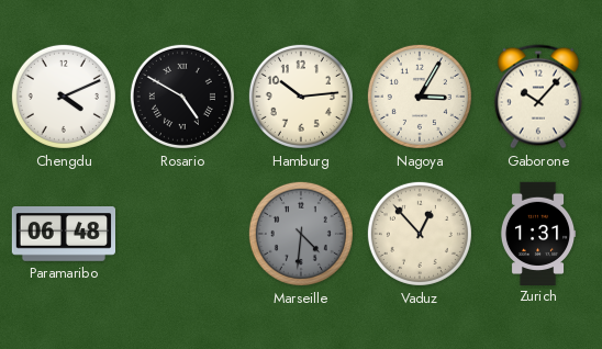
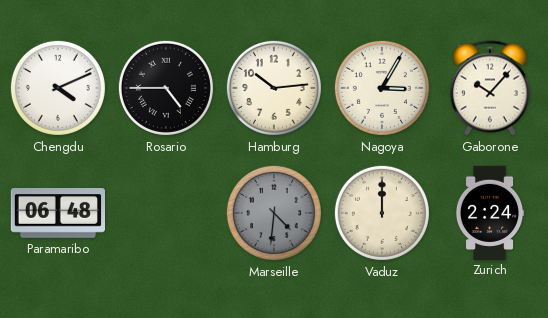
Rosario: 4:50 -> 4:45 (166, 88)
Vaduz: 12:53 -> 12:00 (382, 213)
Zurich: 1:31 -> 2:24 (490, 212)
